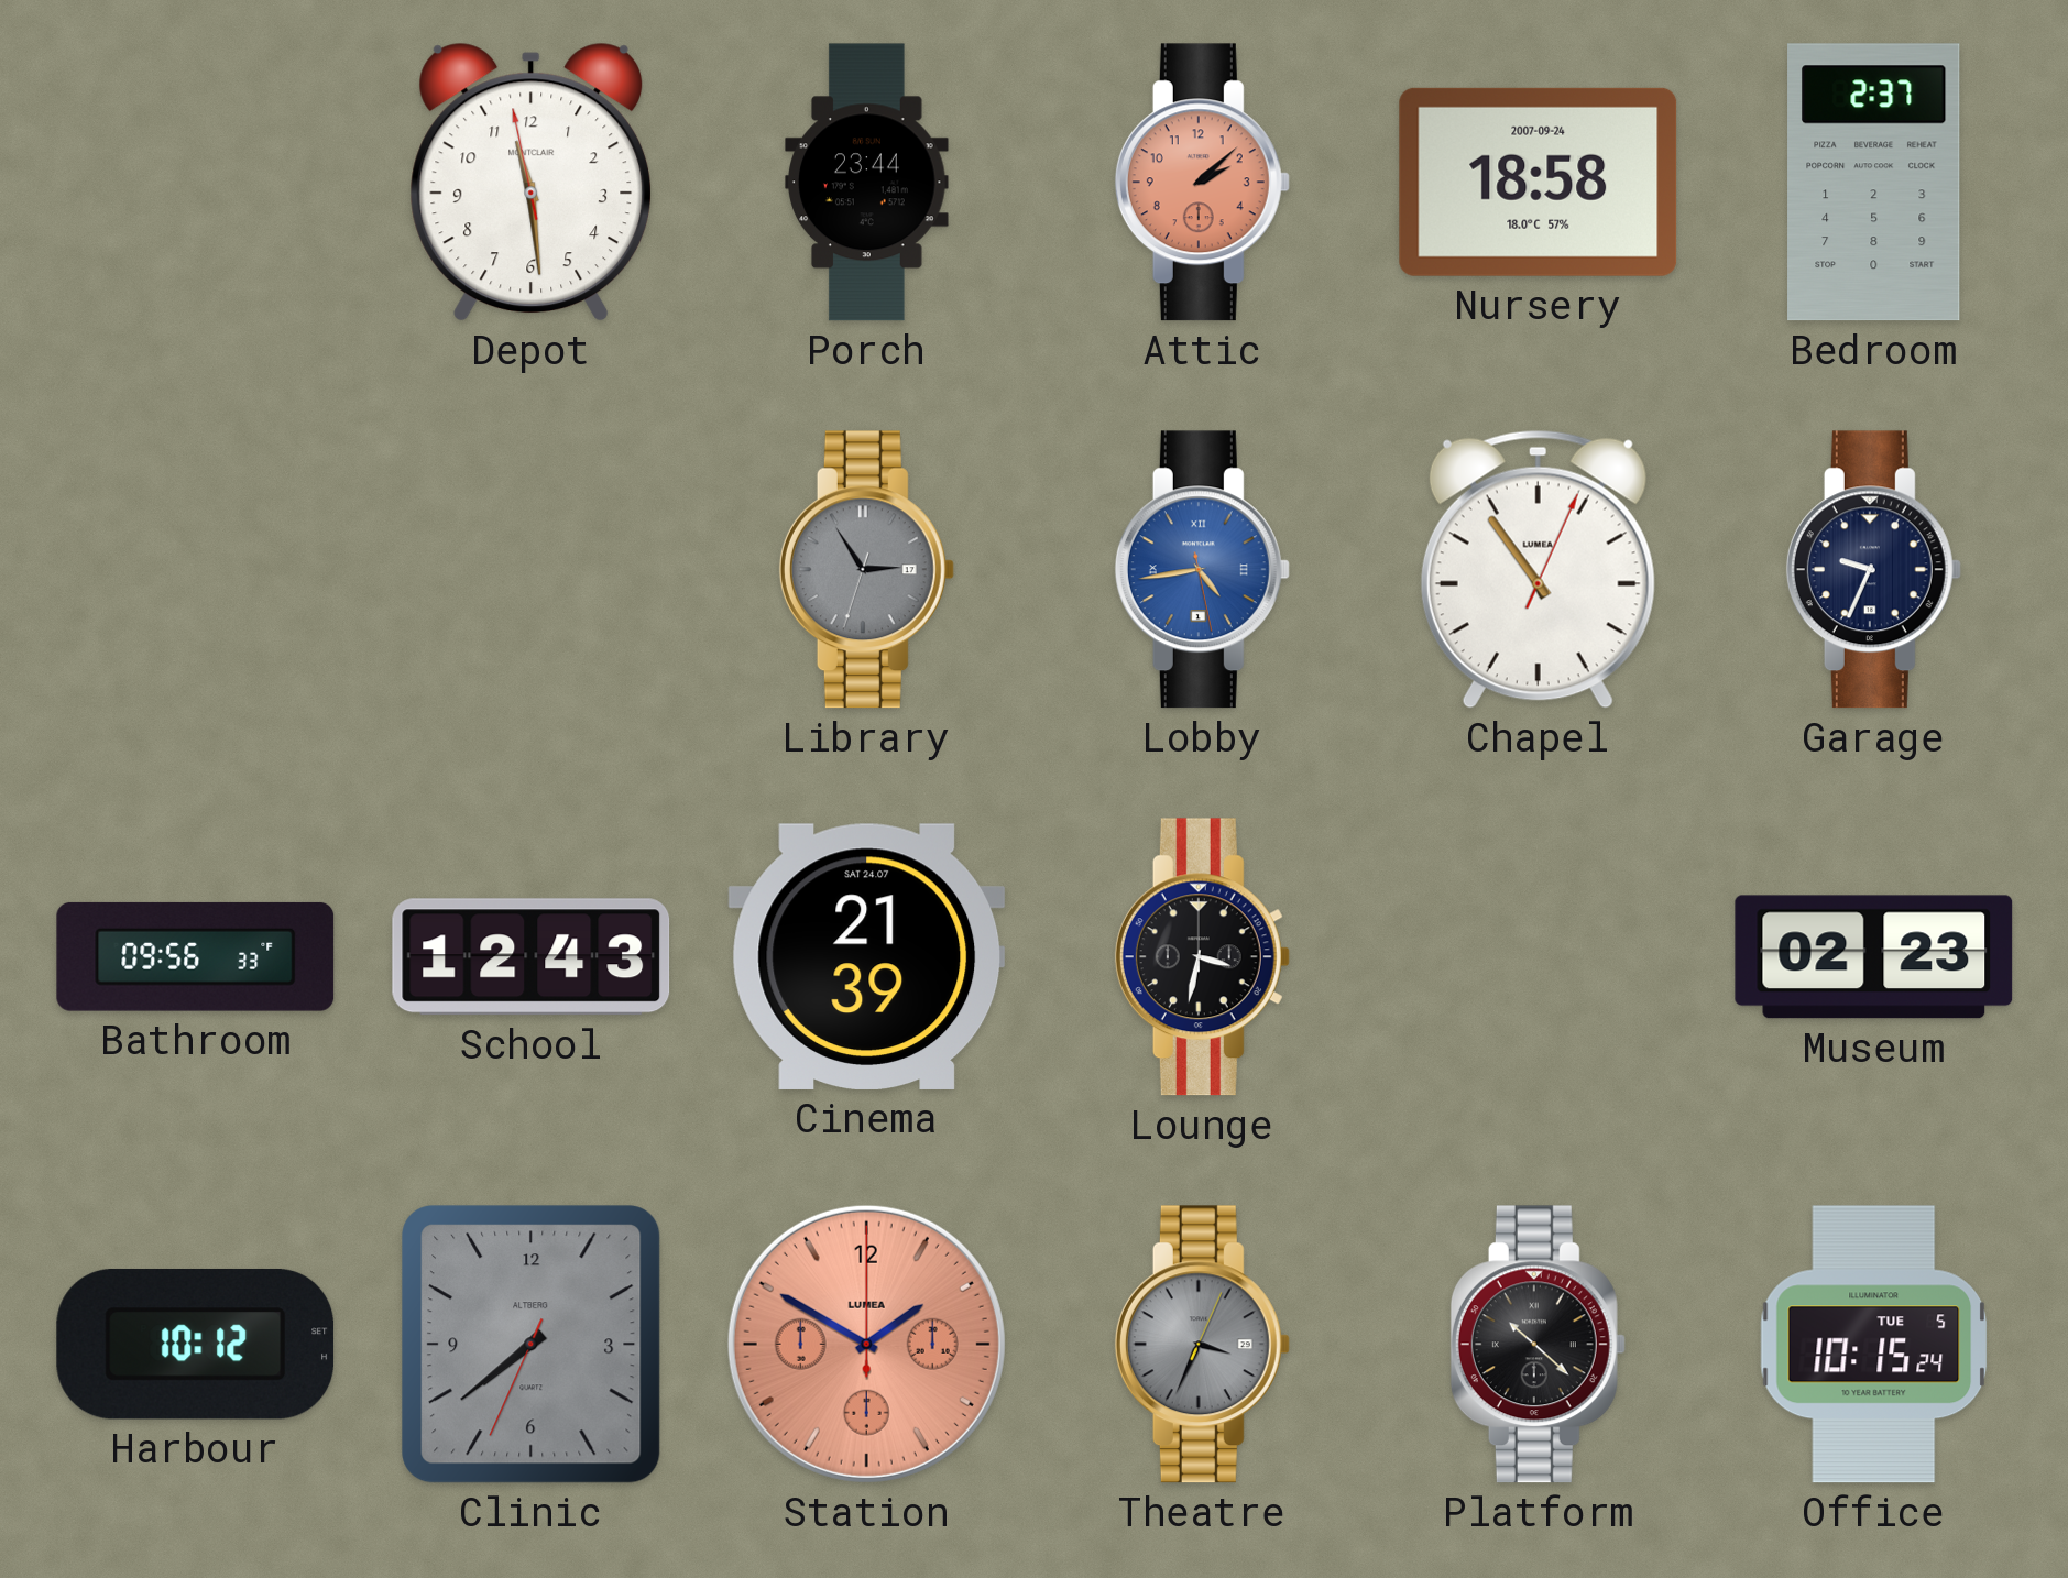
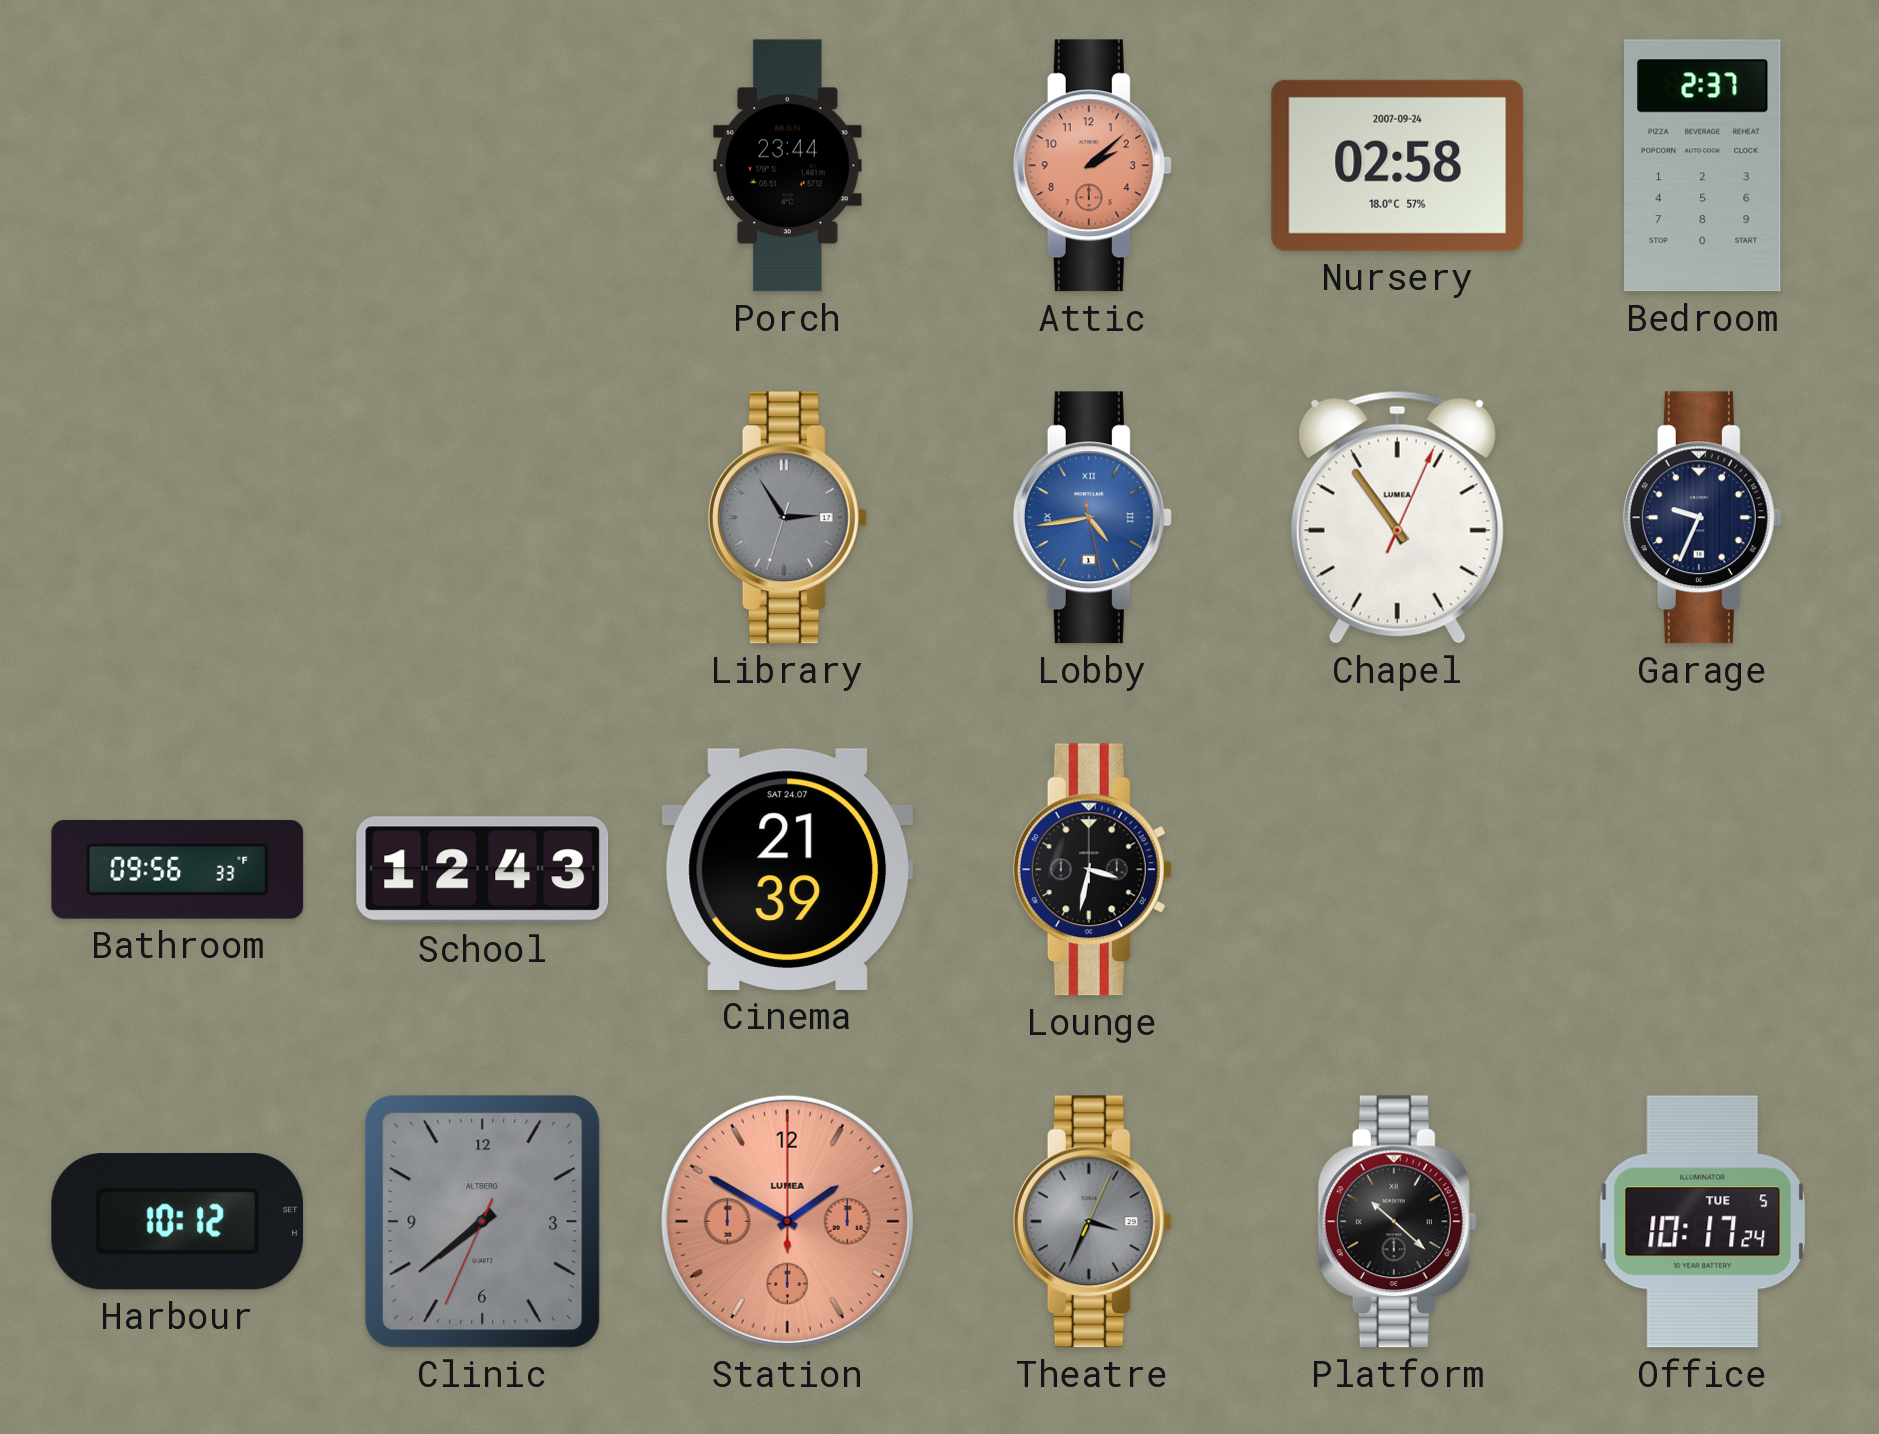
Depot: 11:28 -> none (532, 182)
Nursery: 18:58 -> 02:58 (1398, 165)
Museum: 02:23 -> none (1874, 957)
Office: 10:15 -> 10:17 (1703, 1222)
